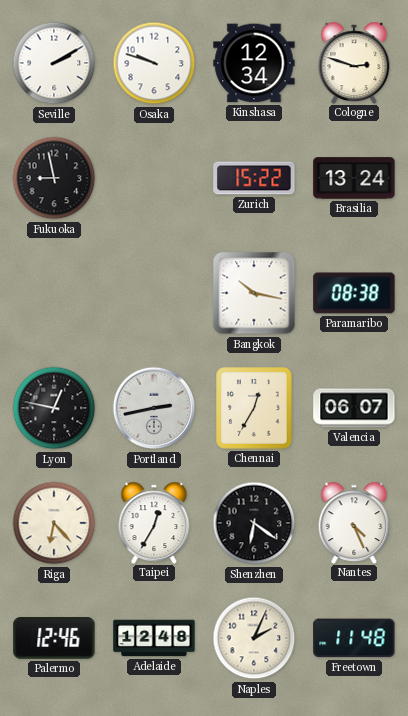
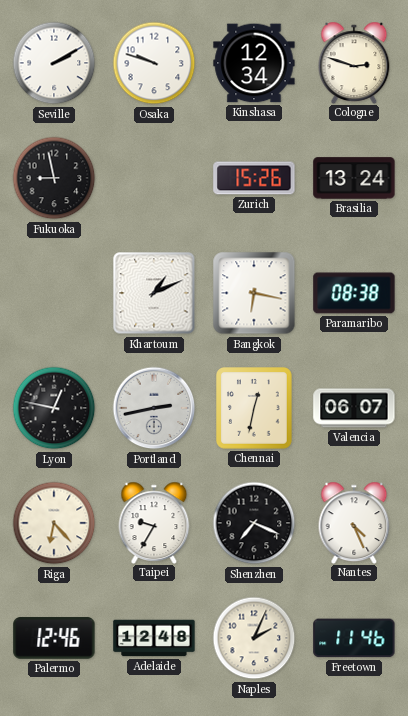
Zurich: 15:22 -> 15:26 (254, 178)
Khartoum: none -> 1:11 (154, 293)
Bangkok: 10:17 -> 6:17 (254, 293)
Chennai: 12:35 -> 12:32 (255, 409)
Taipei: 12:35 -> 9:35 (154, 522)
Shenzhen: 6:21 -> 7:19 (254, 523)
Freetown: 11:48 -> 11:46 (354, 638)
